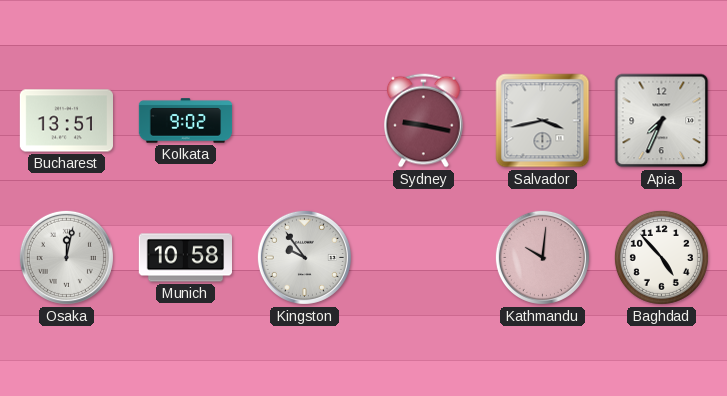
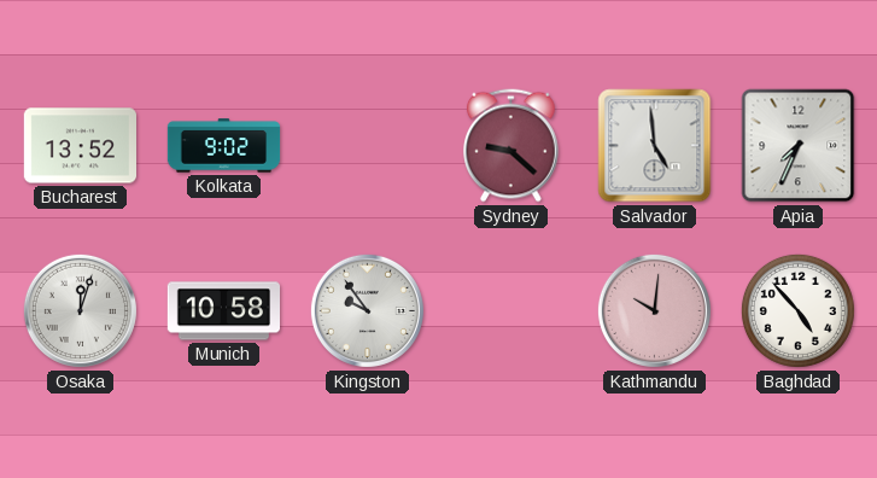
Bucharest: 13:51 -> 13:52 (80, 146)
Sydney: 9:17 -> 9:22 (511, 146)
Salvador: 3:43 -> 4:59 (655, 146)
Osaka: 12:02 -> 12:03 (80, 310)
